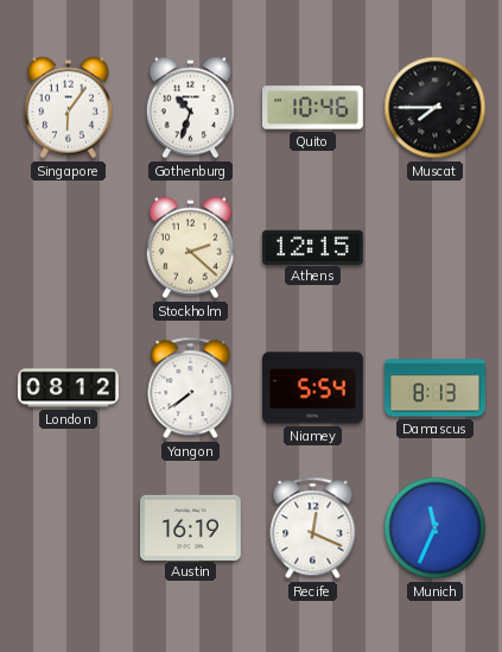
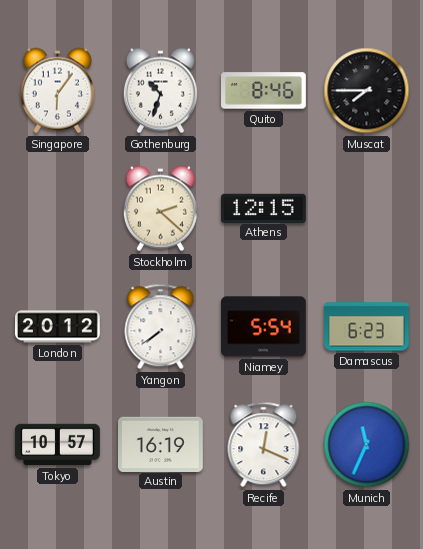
Quito: 10:46 -> 8:46 (264, 91)
London: 08:12 -> 20:12 (58, 327)
Damascus: 8:13 -> 6:23 (367, 327)
Tokyo: none -> 10:57 (58, 445)
